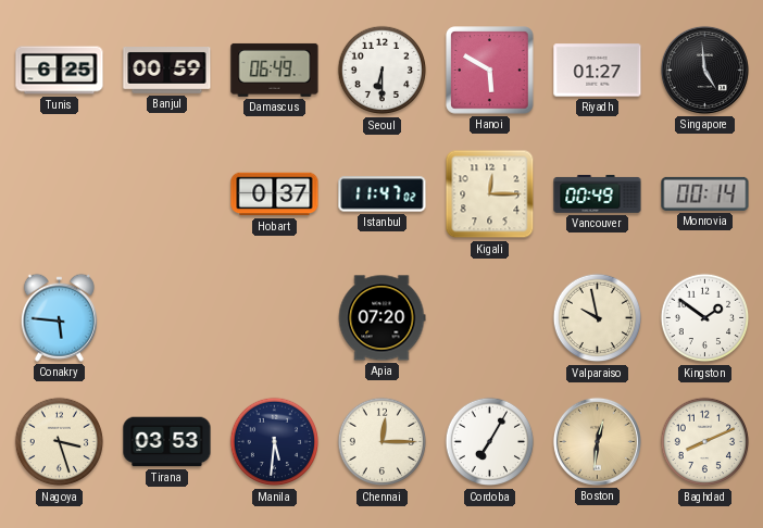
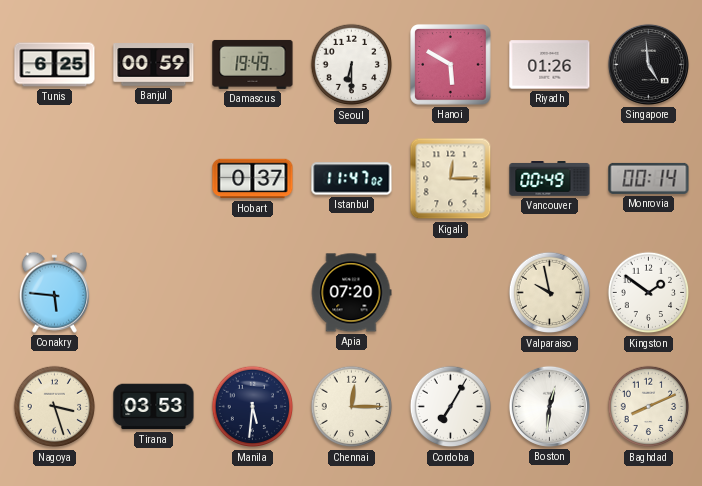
Damascus: 06:49 -> 19:49 (253, 64)
Riyadh: 01:27 -> 01:26 (550, 65)
Boston dial: champagne -> white (549, 406)
